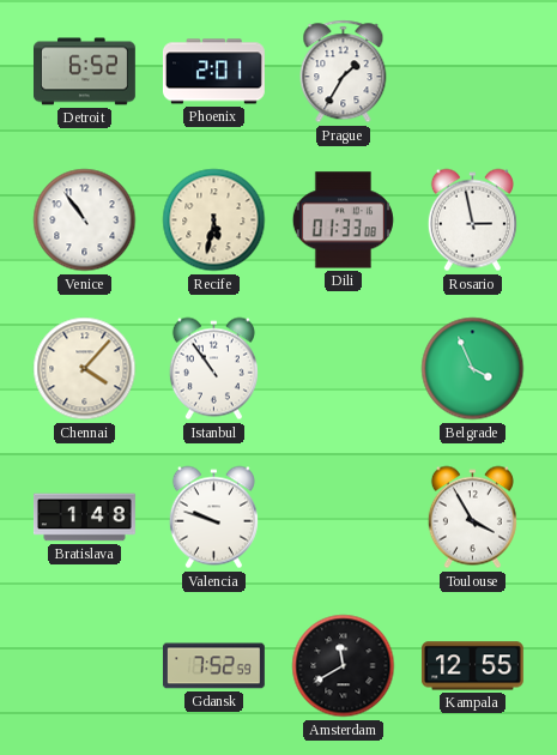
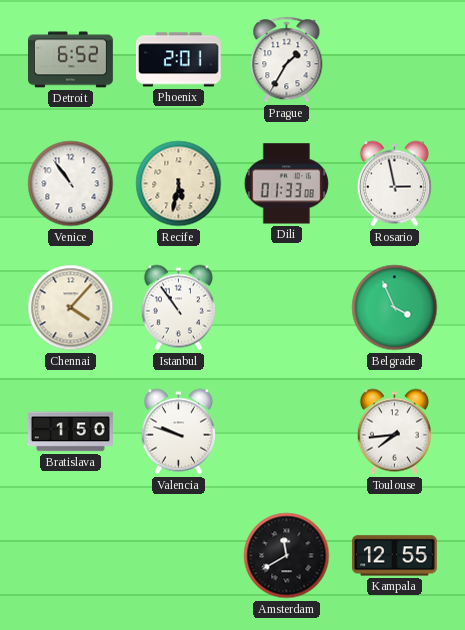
Bratislava: 1:48 -> 1:50 (71, 432)
Toulouse: 3:55 -> 7:44 (394, 432)
Gdansk: 7:52 -> none (213, 666)
